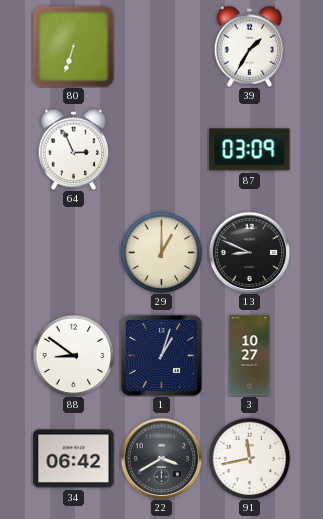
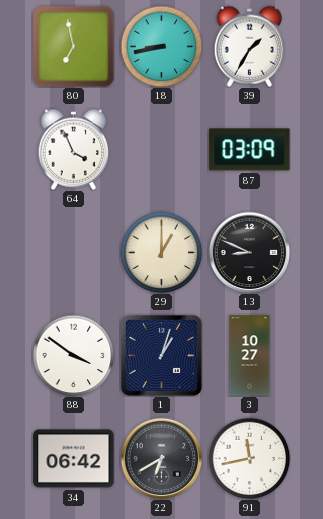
80: 6:33 -> 6:58 (73, 46)
18: none -> 8:43 (161, 46)
64: 2:56 -> 3:56 (74, 149)
88: 8:51 -> 3:51 (73, 355)
22: 3:40 -> 6:40 (161, 458)
